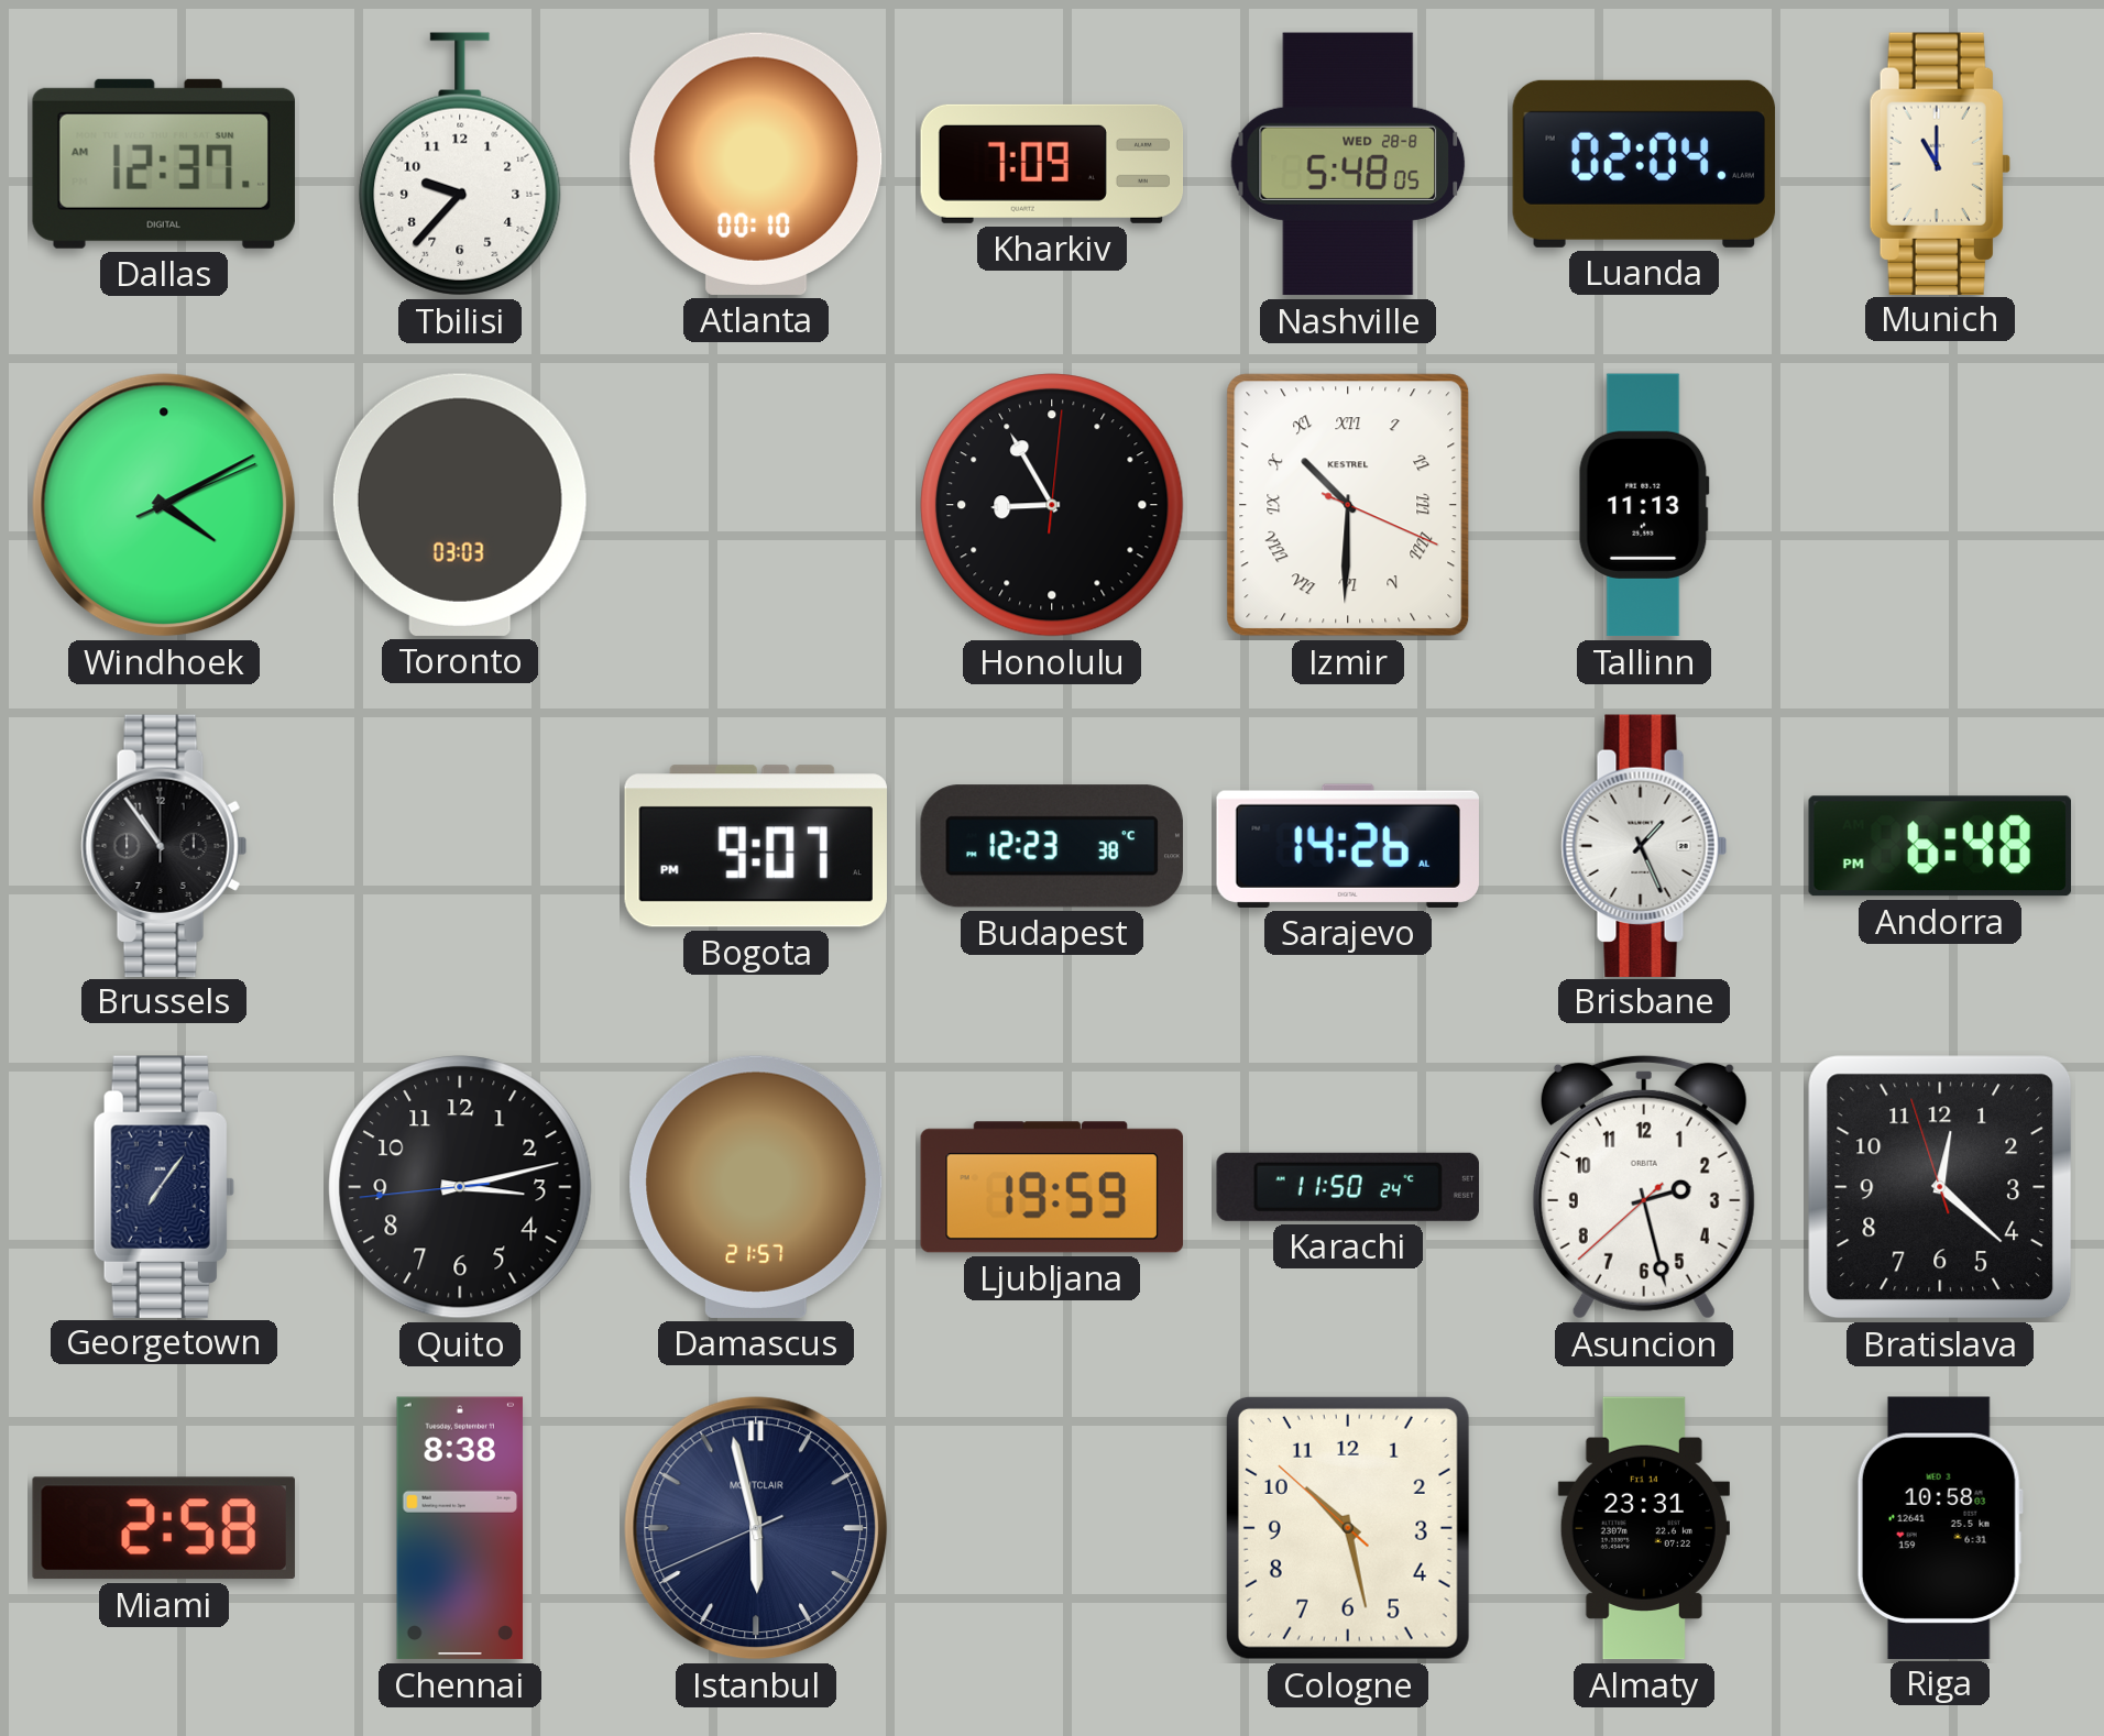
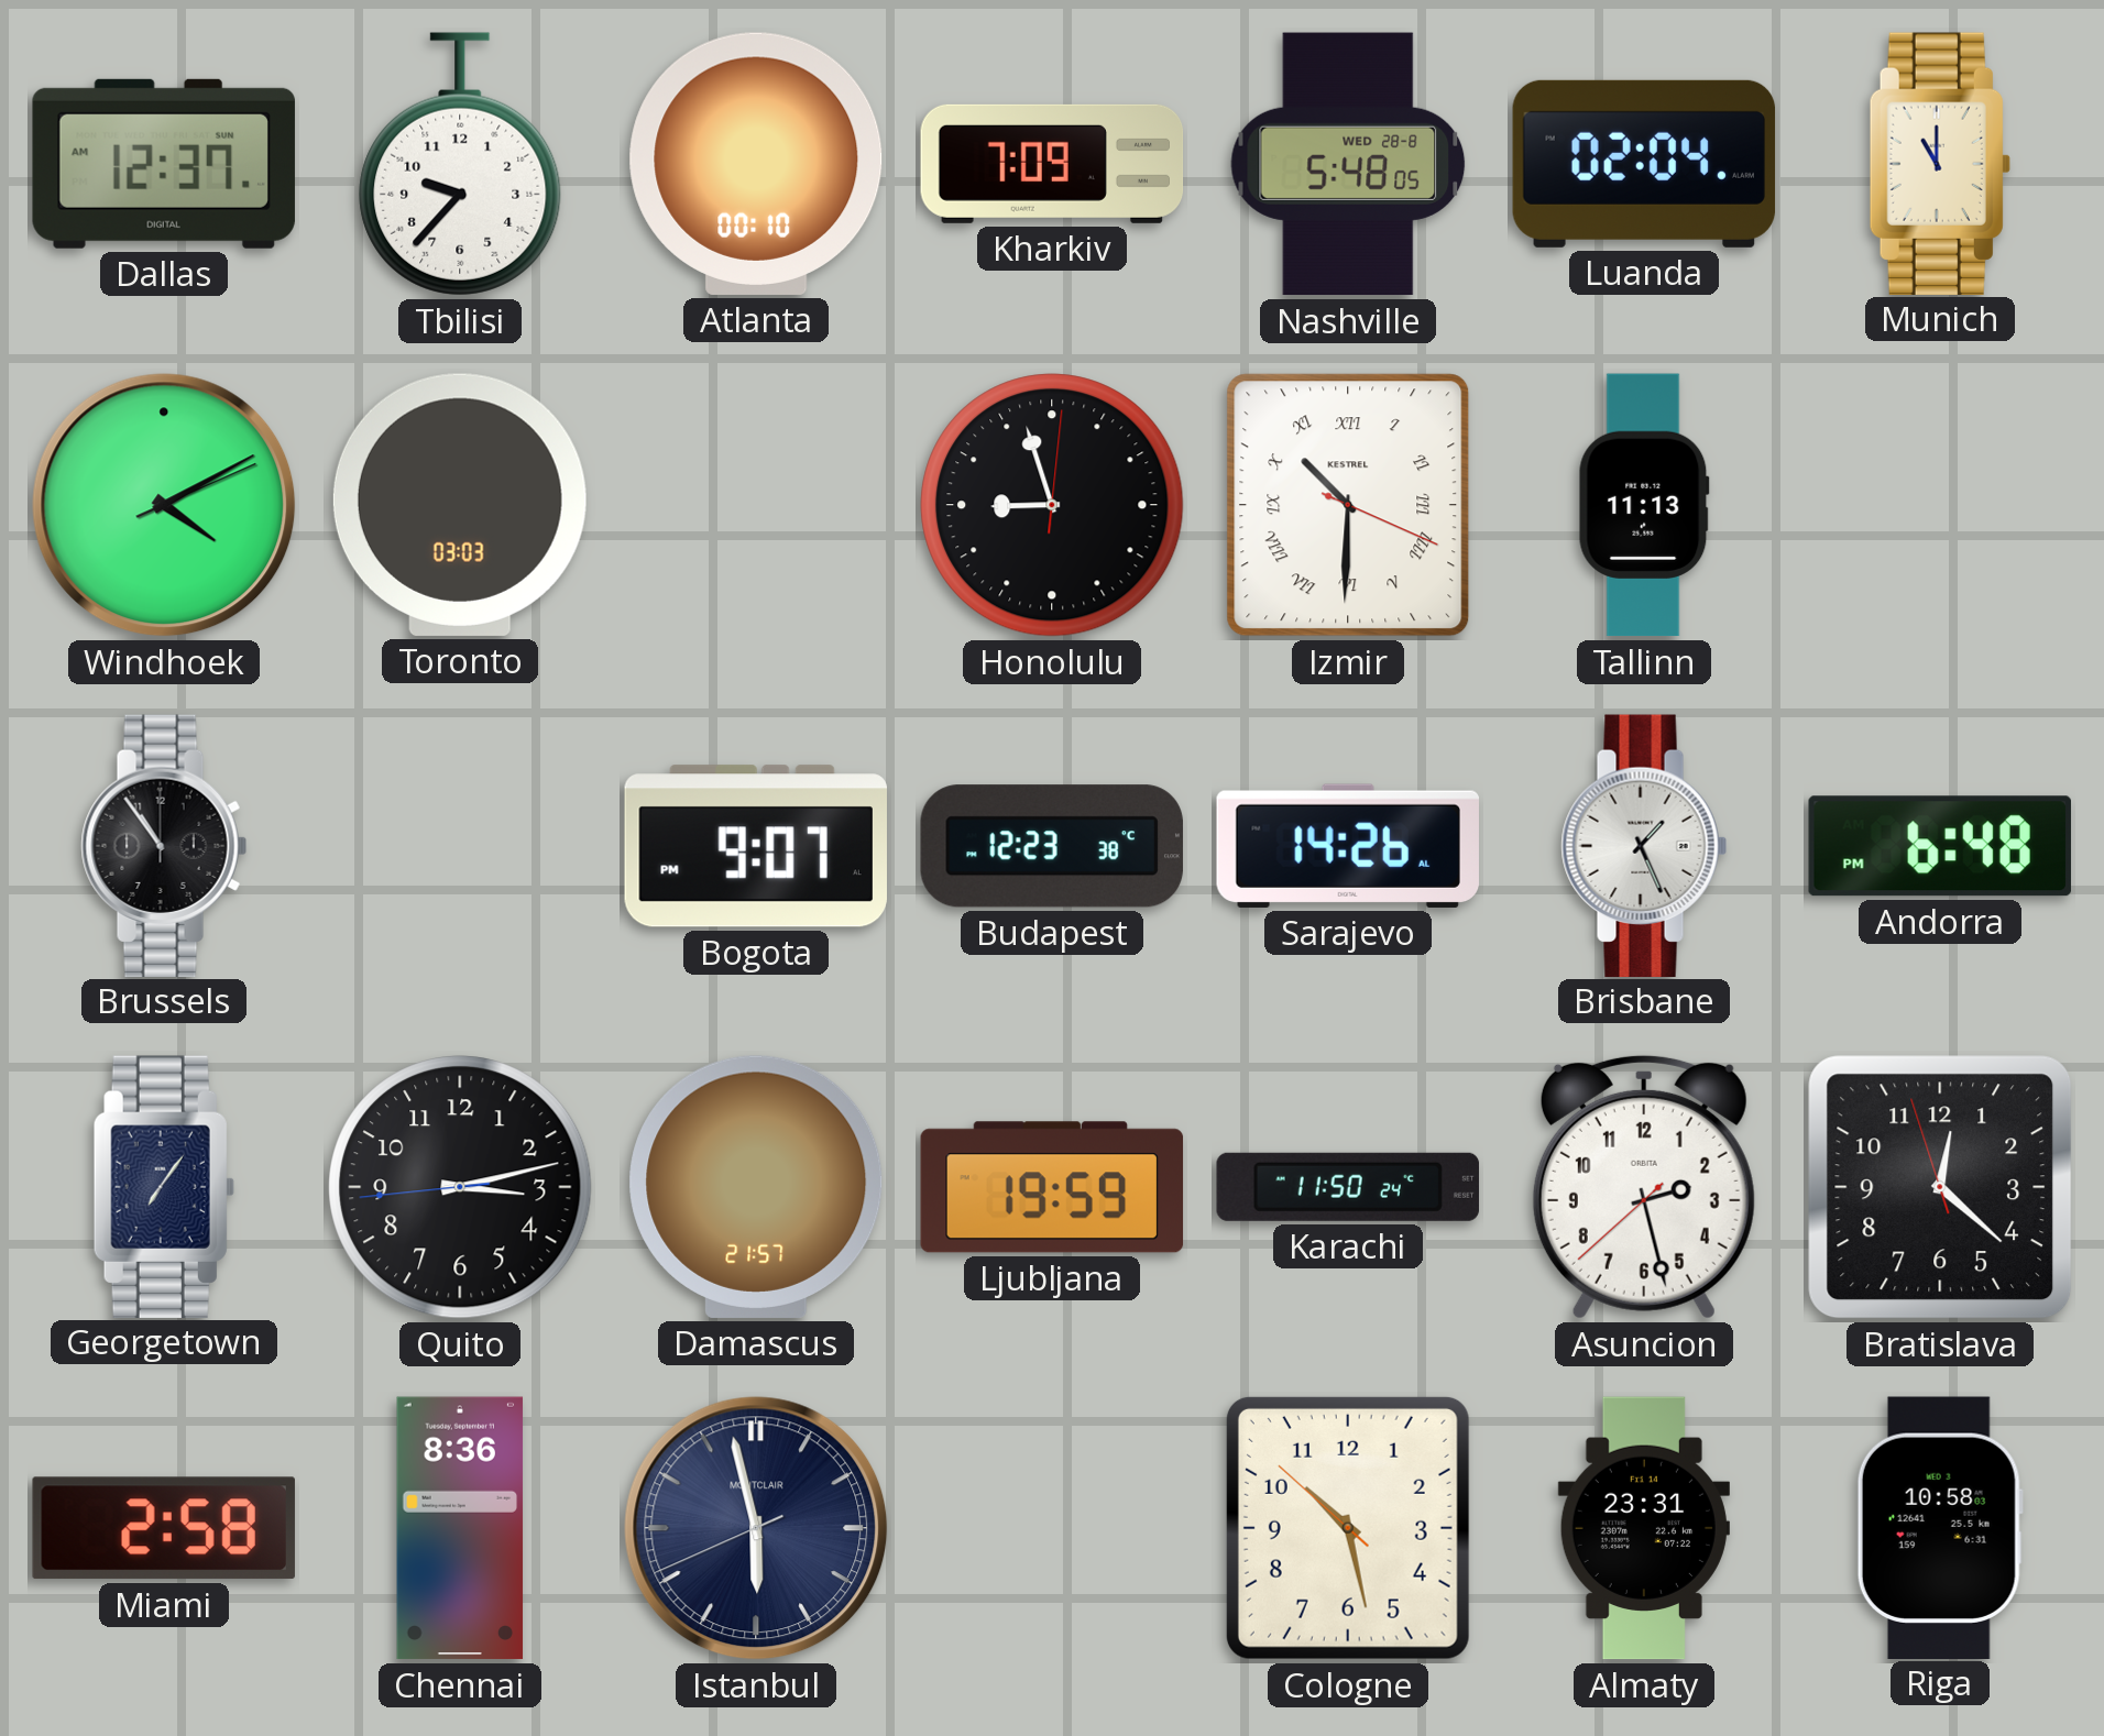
Honolulu: 8:55 -> 8:57 (1052, 505)
Chennai: 8:38 -> 8:36 (460, 1528)
